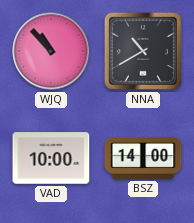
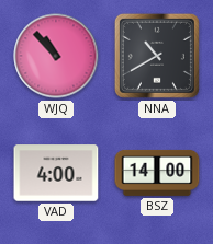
VAD: 10:00 -> 4:00 (56, 173)
